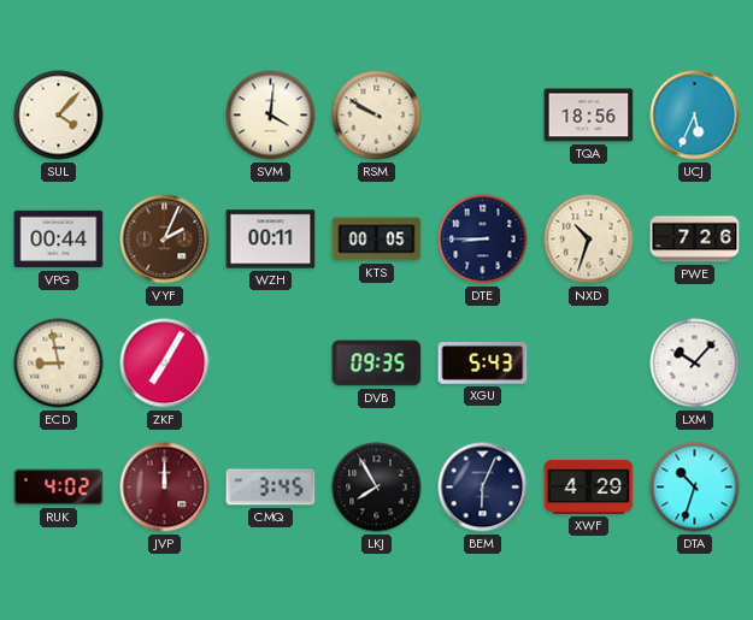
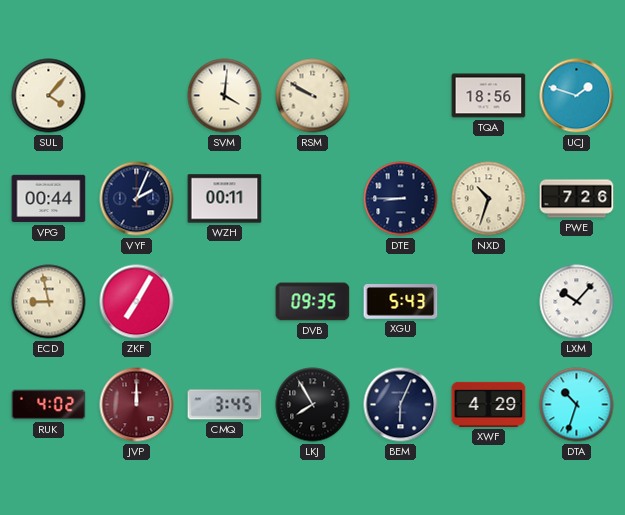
UCJ: 5:34 -> 1:48 (577, 96)
VYF dial: brown -> navy (137, 199)
KTS: 00:05 -> none (377, 240)
